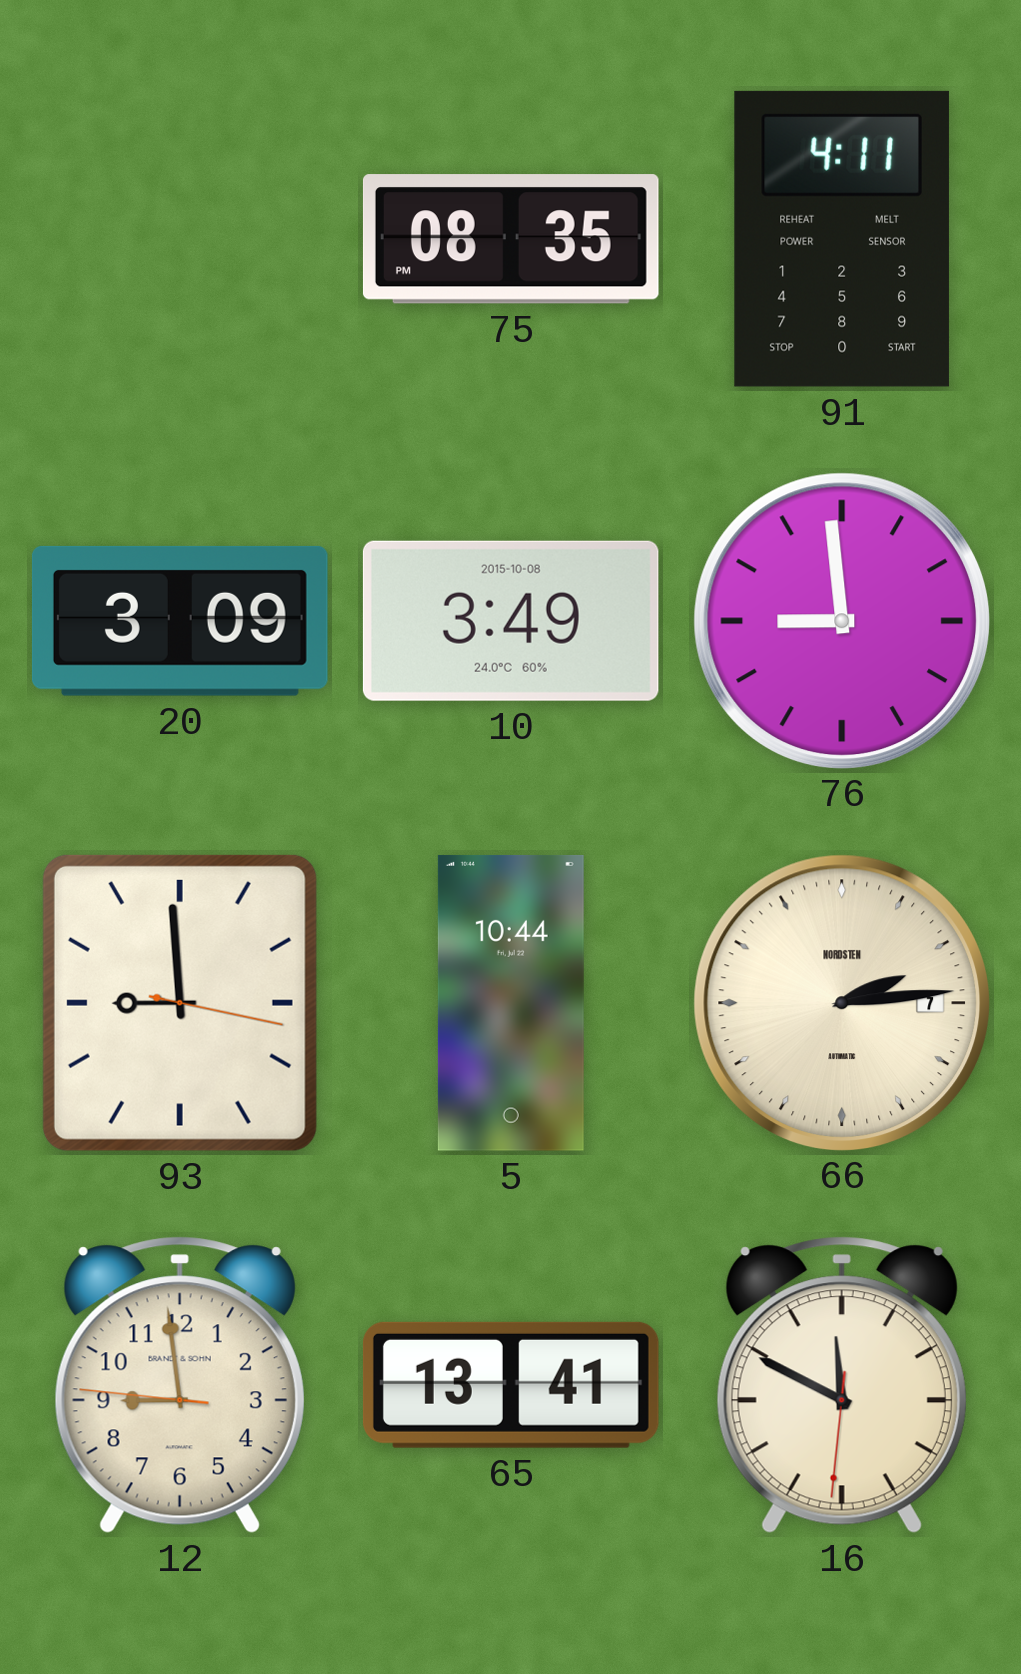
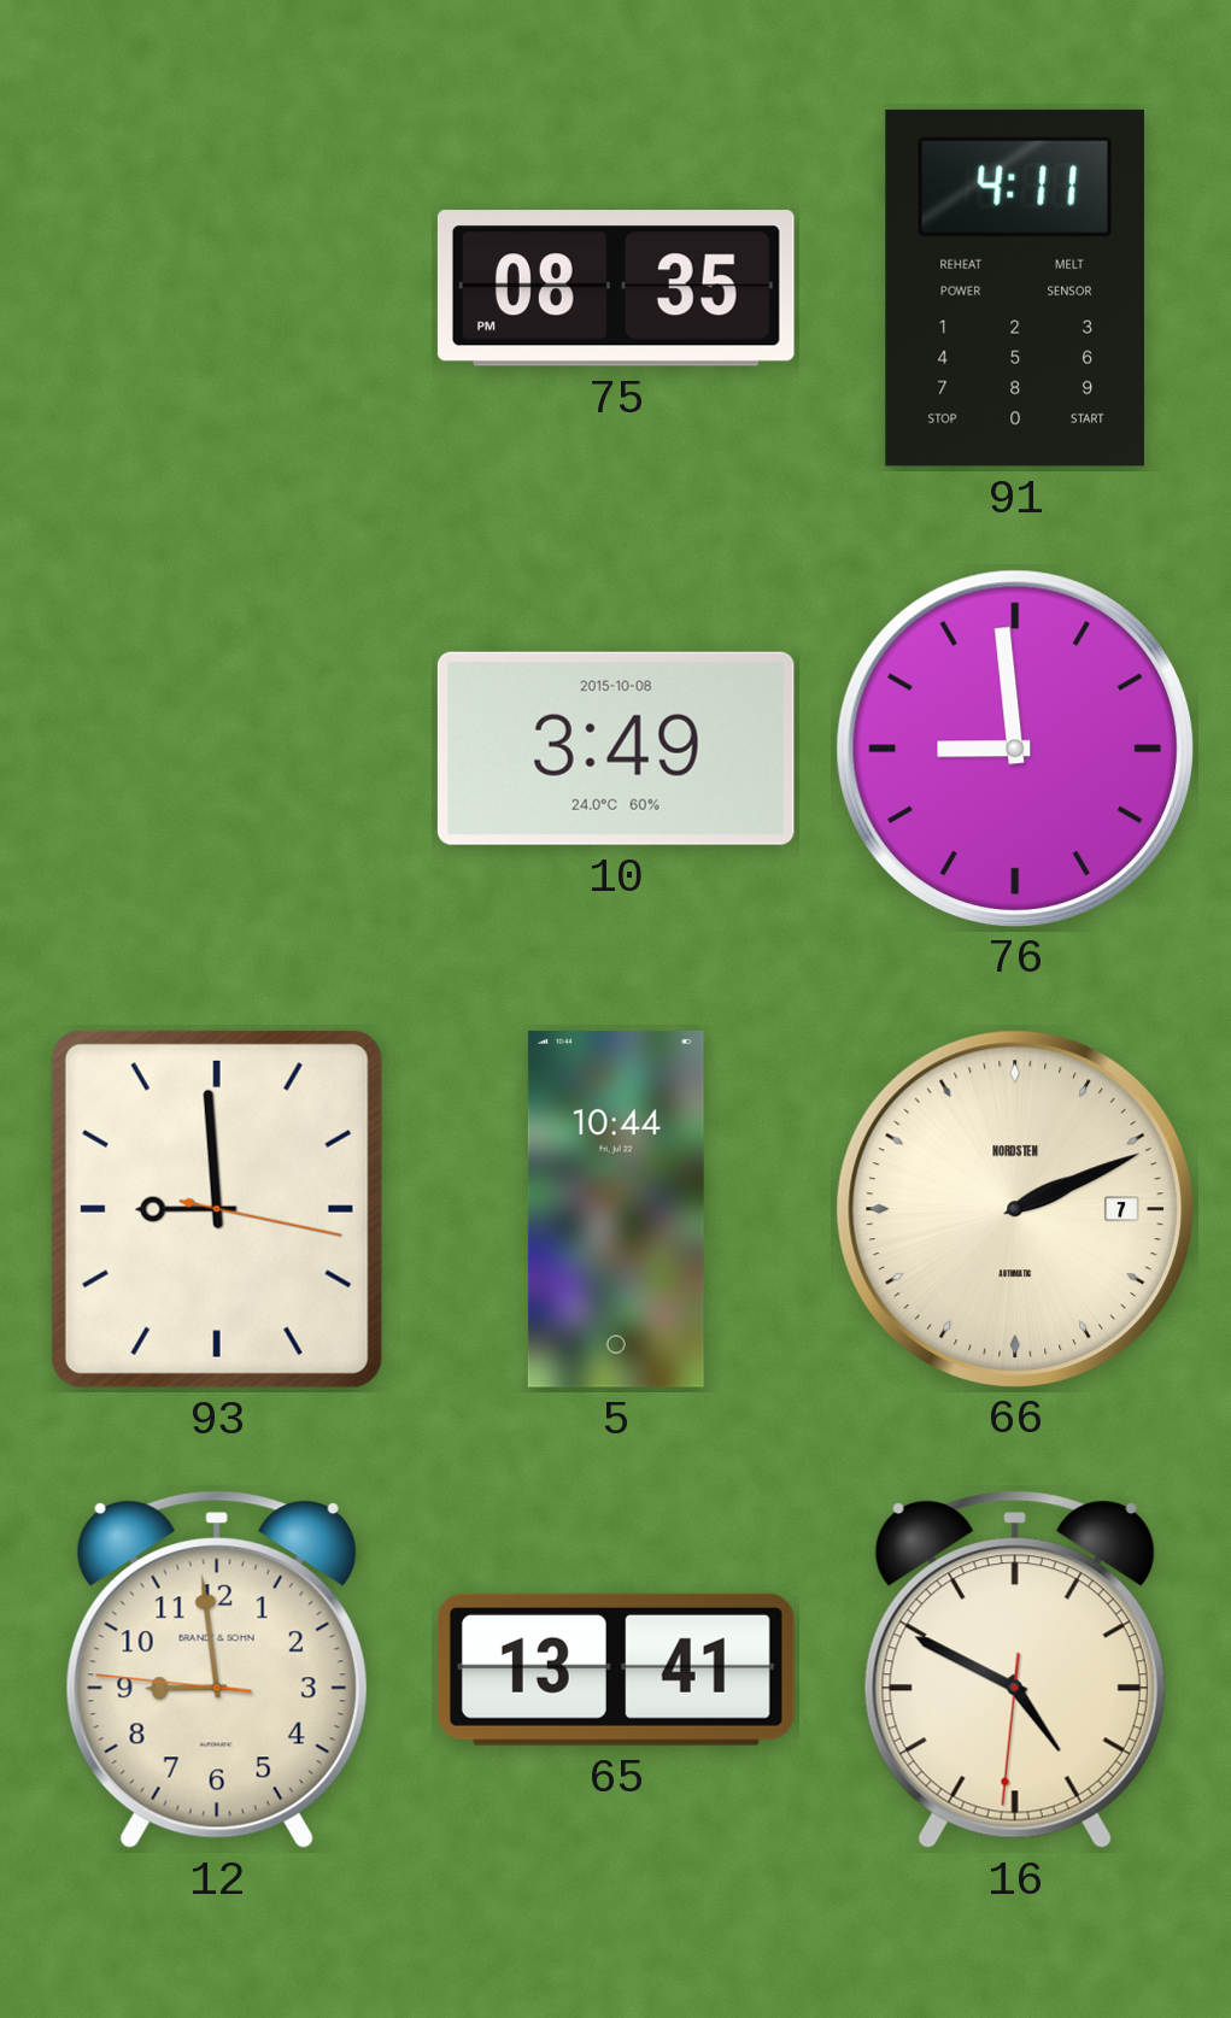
20: 3:09 -> none (180, 621)
66: 2:14 -> 2:11 (1014, 1208)
16: 11:49 -> 4:49 (1015, 1670)
